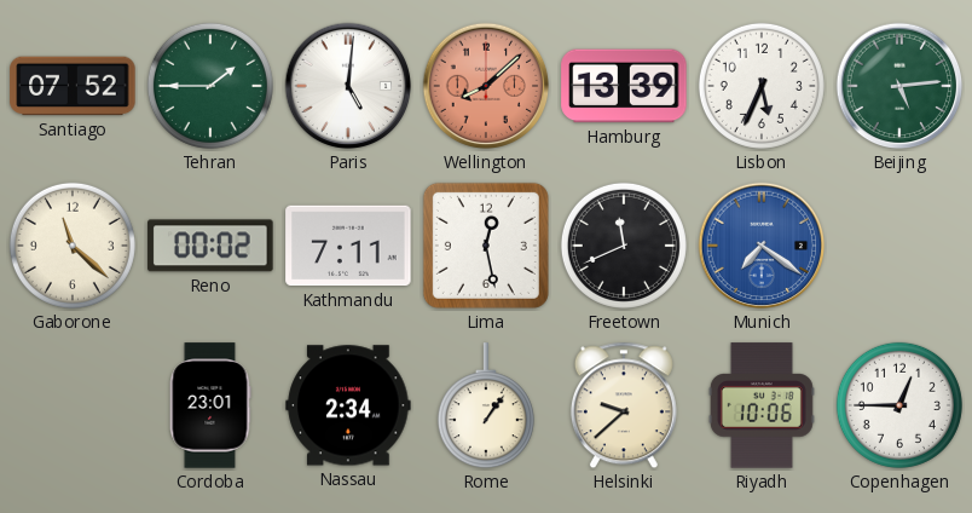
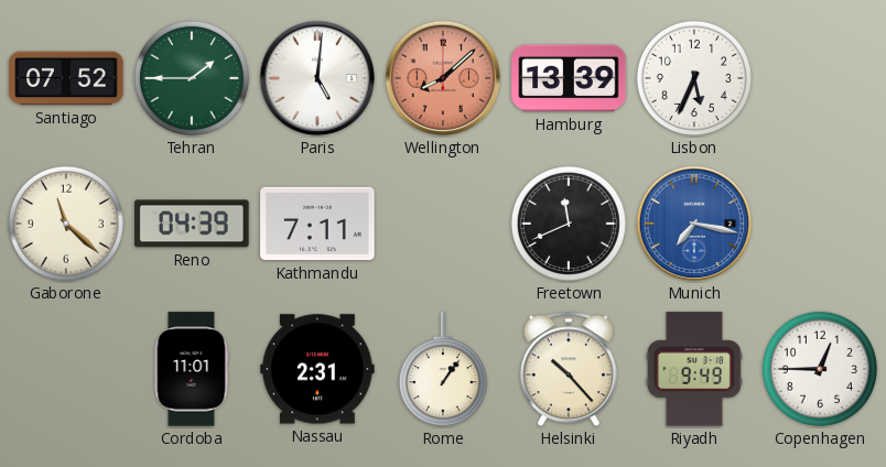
Beijing: 5:14 -> none (899, 86)
Reno: 00:02 -> 04:39 (192, 224)
Lima: 12:28 -> none (486, 246)
Munich: 7:21 -> 7:17 (694, 224)
Cordoba: 23:01 -> 11:01 (192, 369)
Nassau: 2:34 -> 2:31 (317, 369)
Helsinki: 9:38 -> 10:23 (569, 369)
Riyadh: 10:06 -> 9:49 (694, 369)
